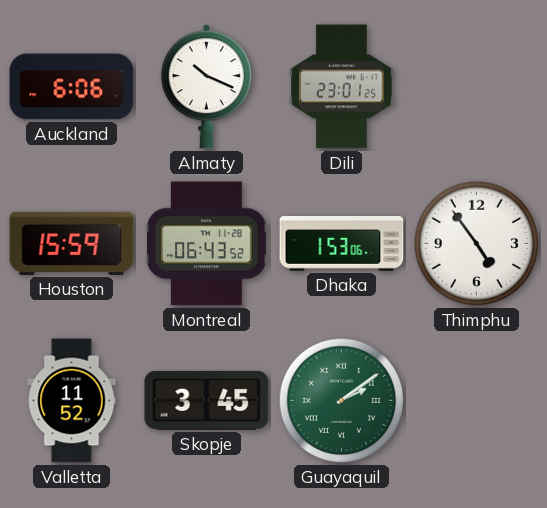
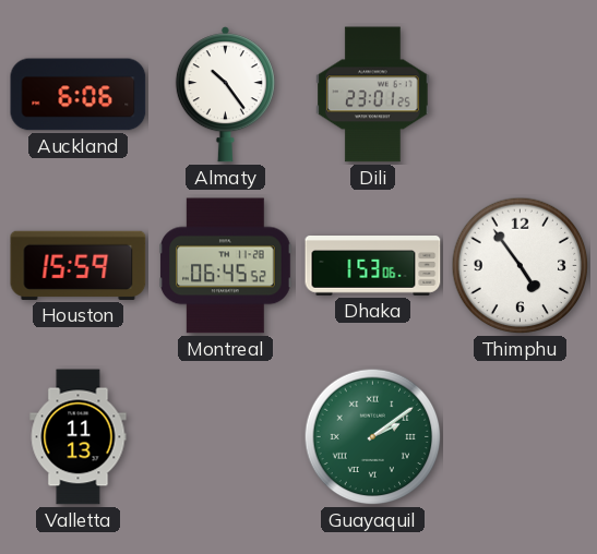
Almaty: 10:19 -> 10:24 (225, 95)
Montreal: 06:43 -> 06:45 (226, 266)
Valletta: 11:52 -> 11:13 (79, 437)
Skopje: 3:45 -> none (207, 400)
